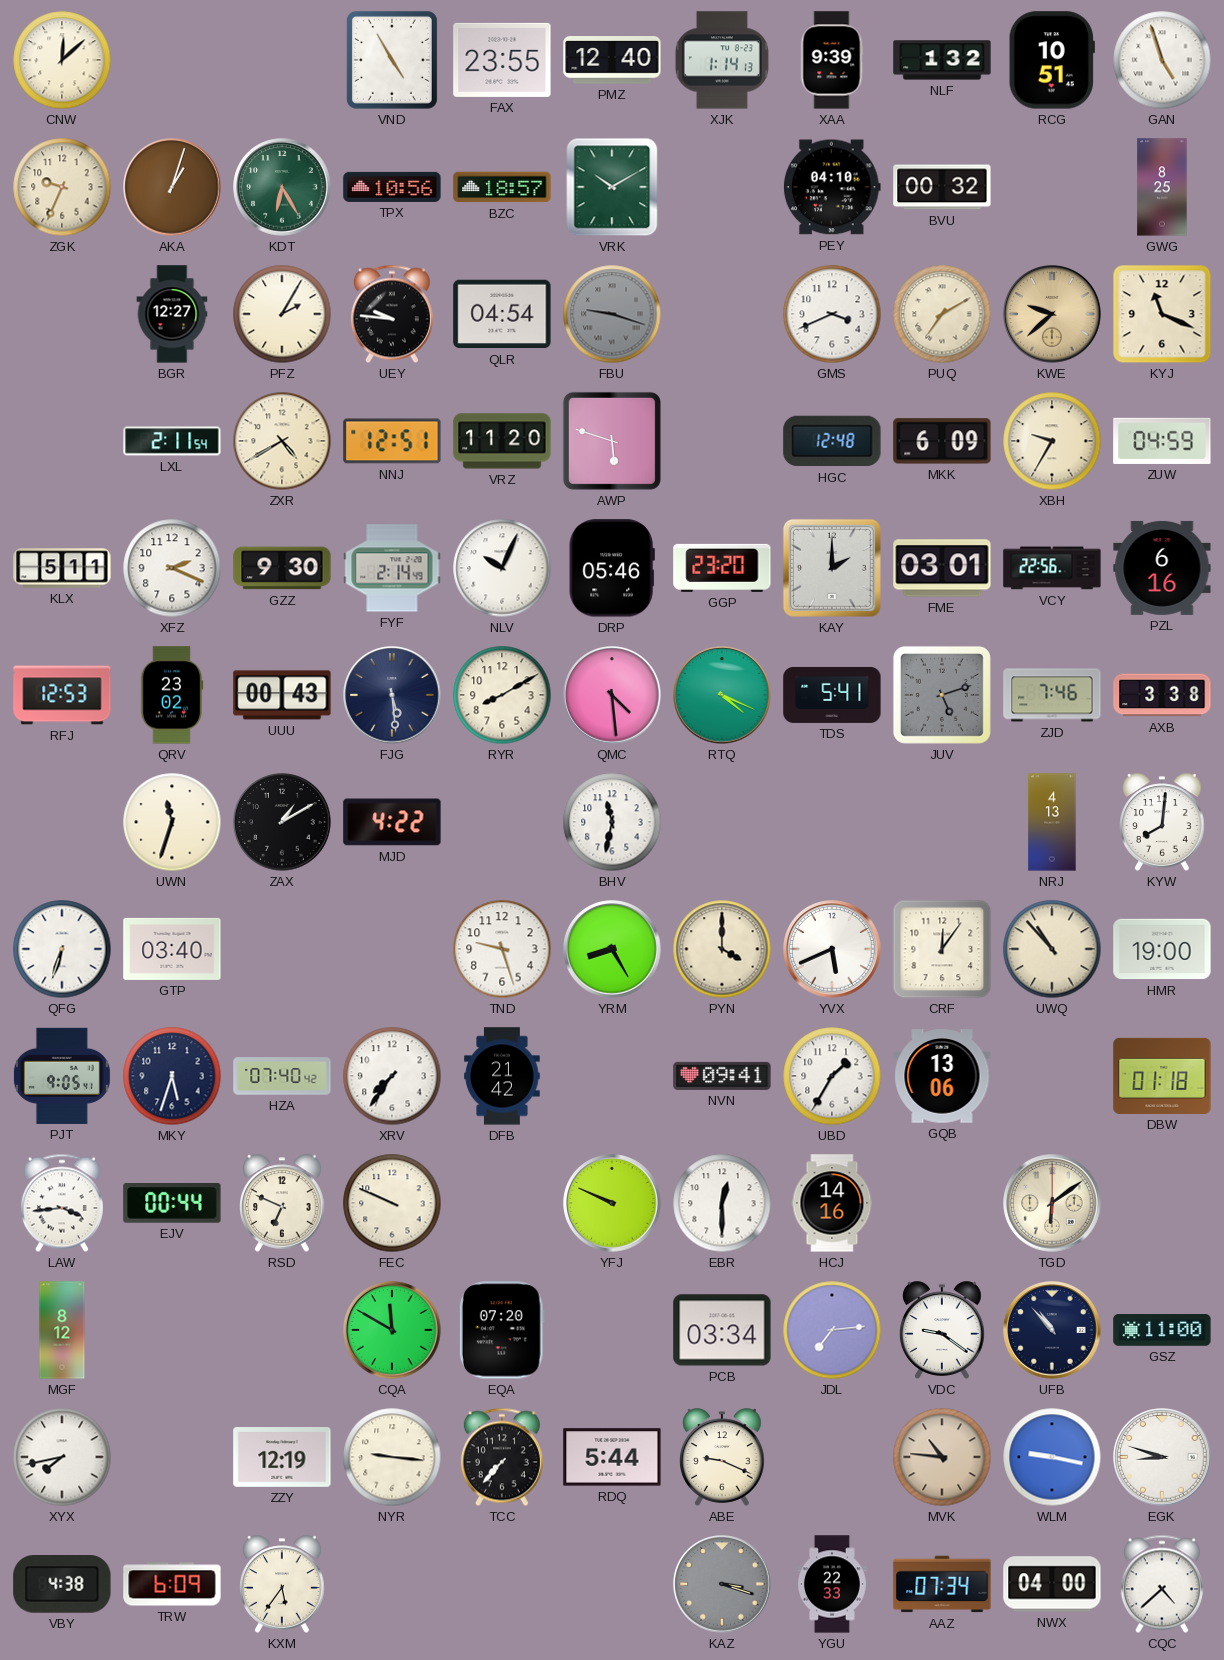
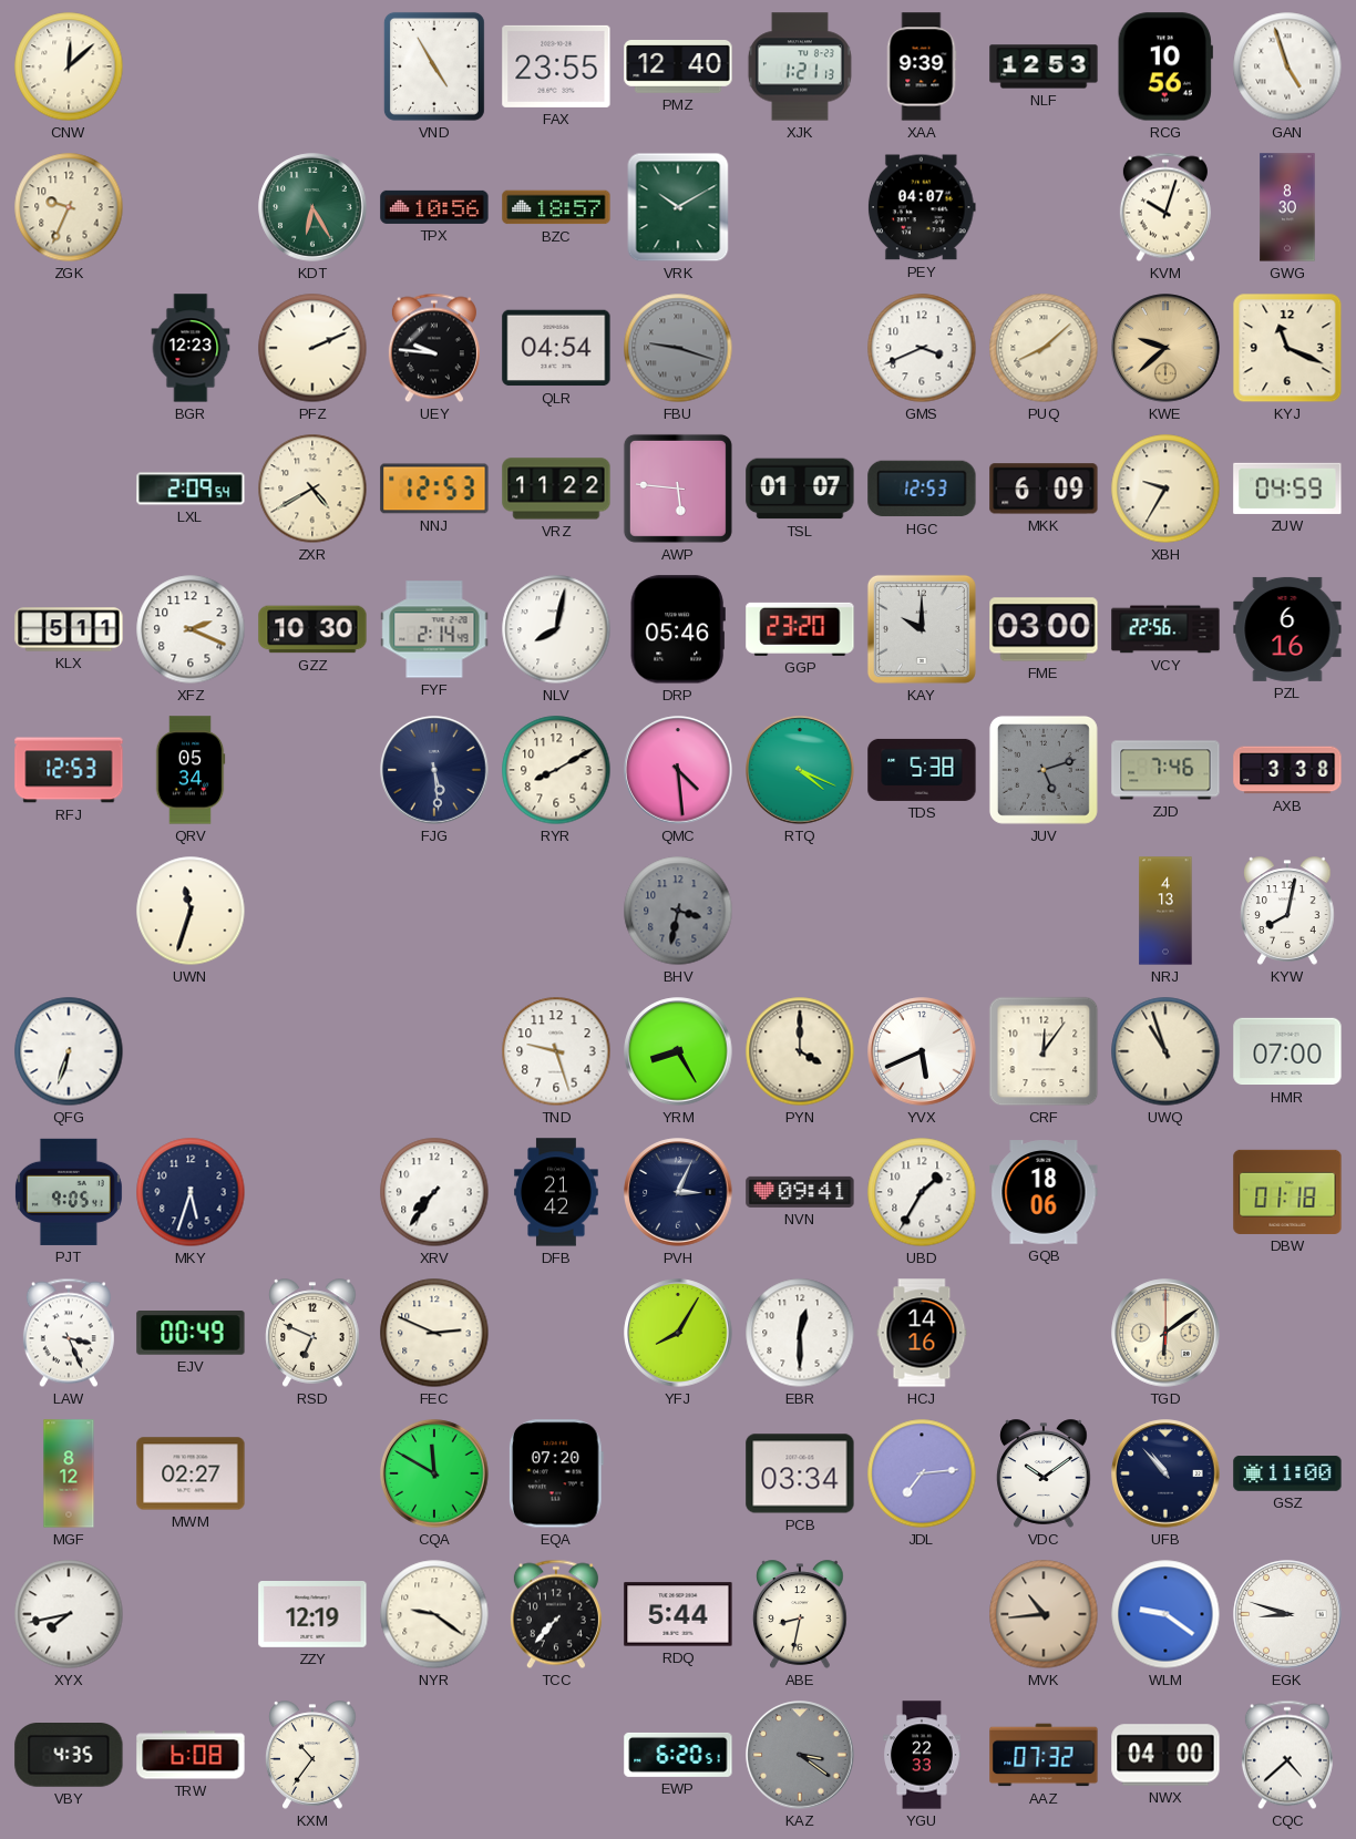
XJK: 1:14 -> 1:21 (800, 66)
NLF: 1:32 -> 12:53 (1044, 66)
RCG: 10:51 -> 10:56 (1165, 66)
AKA: 1:03 -> none (172, 187)
PEY: 04:10 -> 04:07 (922, 207)
BVU: 00:32 -> none (942, 187)
KVM: none -> 10:03 (1165, 207)
GWG: 8:25 -> 8:30 (1287, 207)
BGR: 12:27 -> 12:23 (191, 348)
PFZ: 2:05 -> 2:11 (312, 348)
PUQ: 7:10 -> 8:08 (1044, 348)
LXL: 2:11 -> 2:09 (191, 489)
NNJ: 12:51 -> 12:53 (434, 489)
VRZ: 11:20 -> 11:22 (556, 489)
AWP: 5:48 -> 5:46 (678, 489)
TSL: none -> 01:07 (800, 489)
HGC: 12:48 -> 12:53 (922, 489)
GZZ: 9:30 -> 10:30 (312, 629)
NLV: 10:04 -> 8:02 (556, 629)
KAY: 2:00 -> 10:00 (922, 629)
FME: 03:01 -> 03:00 (1044, 629)
QRV: 23:02 -> 05:34 (191, 770)
UUU: 00:43 -> none (282, 695)
TDS: 5:41 -> 5:38 (922, 770)
ZAX: 1:10 -> none (282, 822)
MJD: 4:22 -> none (392, 822)
BHV: 11:32 -> 3:32 (678, 911)
BHV dial: white -> grey (678, 911)
KYW: 8:01 -> 8:02 (1287, 911)
GTP: 03:40 -> none (172, 949)
UWQ: 10:53 -> 10:57 (1165, 1051)
HMR: 19:00 -> 07:00 (1287, 1051)
HZA: 07:40 -> none (282, 1076)
PVH: none -> 3:04 (678, 1192)
GQB: 13:06 -> 18:06 (1044, 1192)
LAW: 3:44 -> 3:26 (69, 1333)
EJV: 00:44 -> 00:49 (191, 1334)
FEC: 9:49 -> 2:49 (434, 1333)
YFJ: 9:49 -> 8:05 (678, 1333)
MWM: none -> 02:27 (191, 1473)
VDC: 9:21 -> 10:09 (1044, 1473)
NYR: 9:16 -> 9:21 (434, 1614)
ABE: 9:19 -> 8:32 (800, 1614)
MVK: 10:46 -> 10:44 (1044, 1614)
WLM: 9:17 -> 9:21 (1165, 1614)
VBY: 4:38 -> 4:35 (69, 1756)
TRW: 6:09 -> 6:08 (191, 1755)
KXM: 5:36 -> 10:36 (312, 1755)
EWP: none -> 6:20 (678, 1755)
KAZ: 3:18 -> 3:21 (800, 1755)
AAZ: 07:34 -> 07:32 (1044, 1755)
